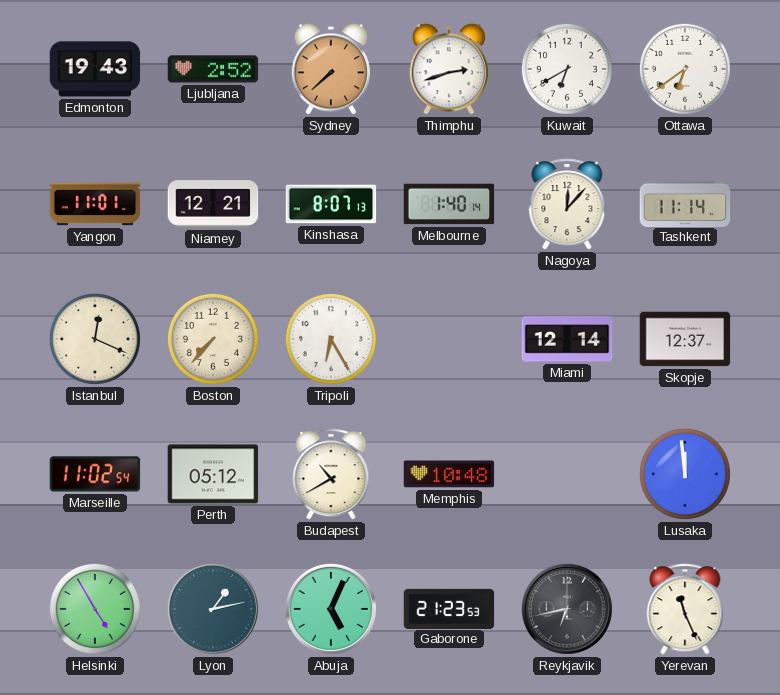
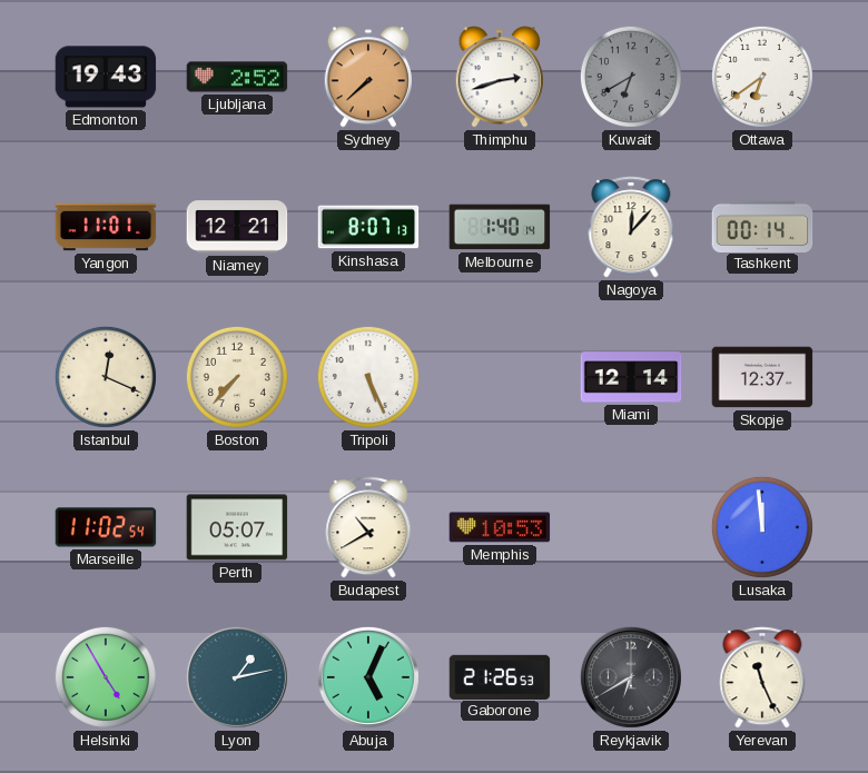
Kuwait dial: white -> grey (631, 77)
Tashkent: 11:14 -> 00:14 (762, 226)
Tripoli: 6:25 -> 5:26 (368, 377)
Perth: 05:12 -> 05:07 (237, 527)
Memphis: 10:48 -> 10:53 (500, 527)
Gaborone: 21:23 -> 21:26 (500, 676)
Reykjavik: 6:43 -> 6:40 (631, 677)
